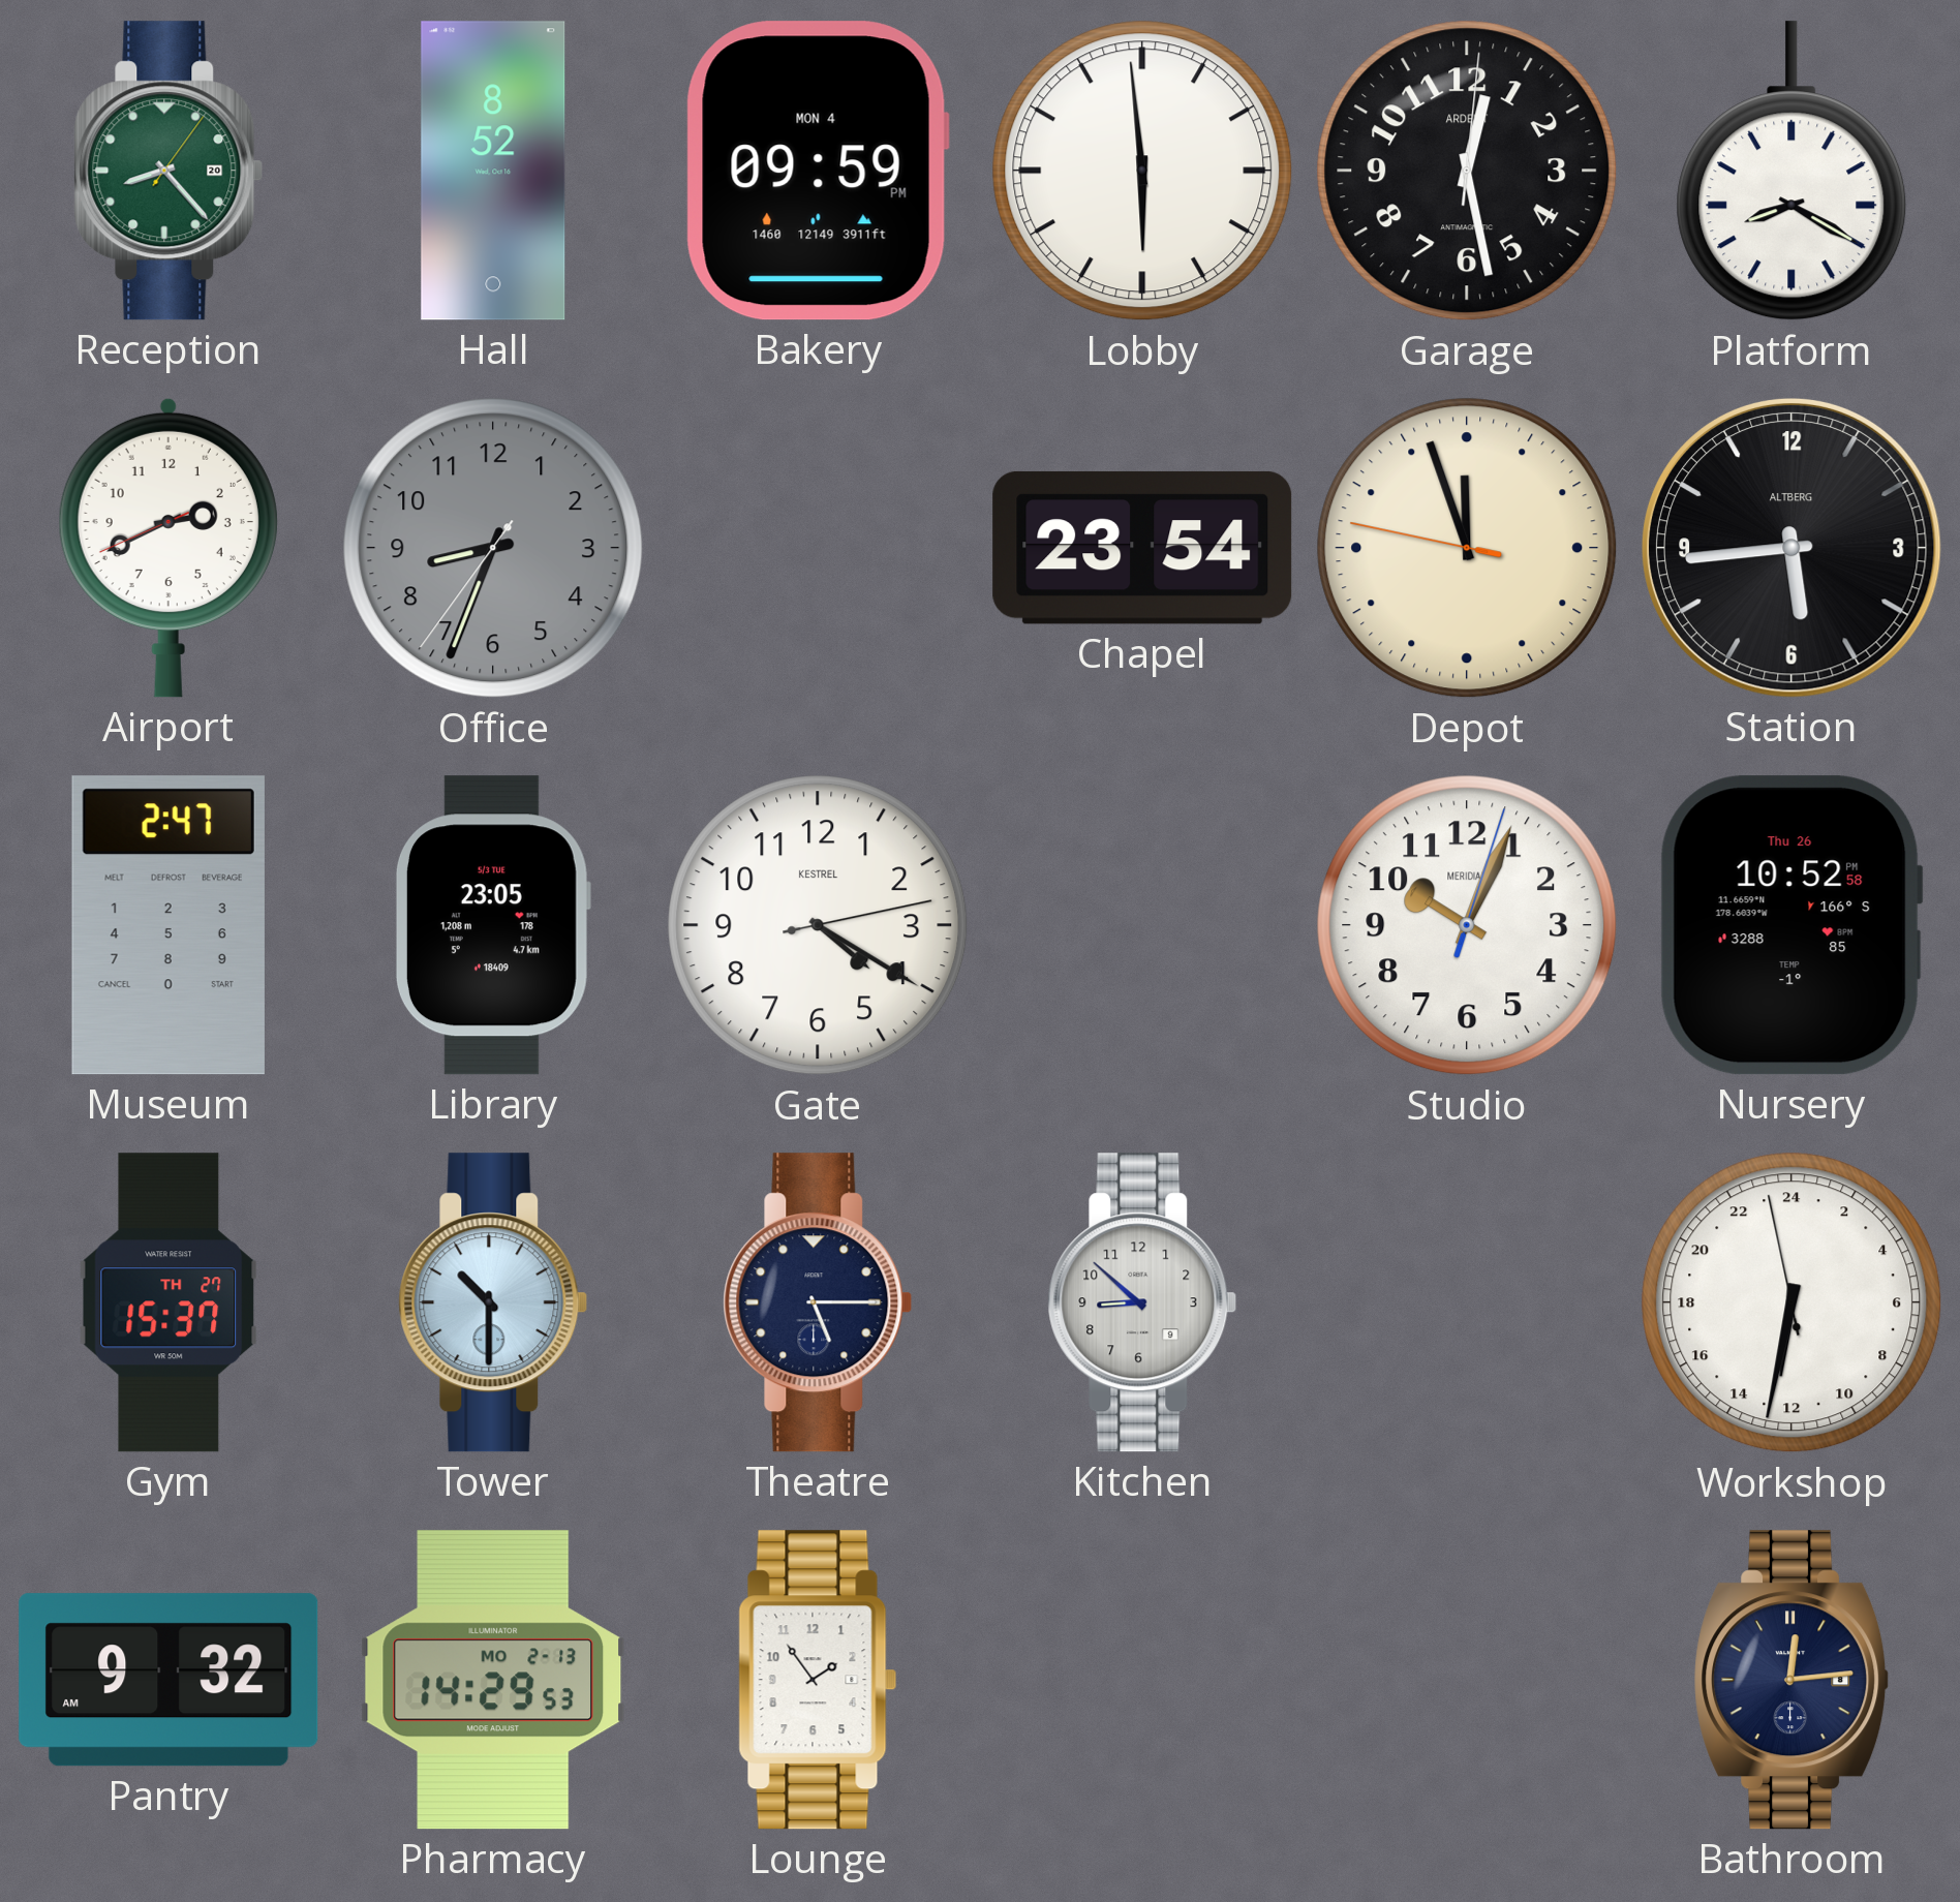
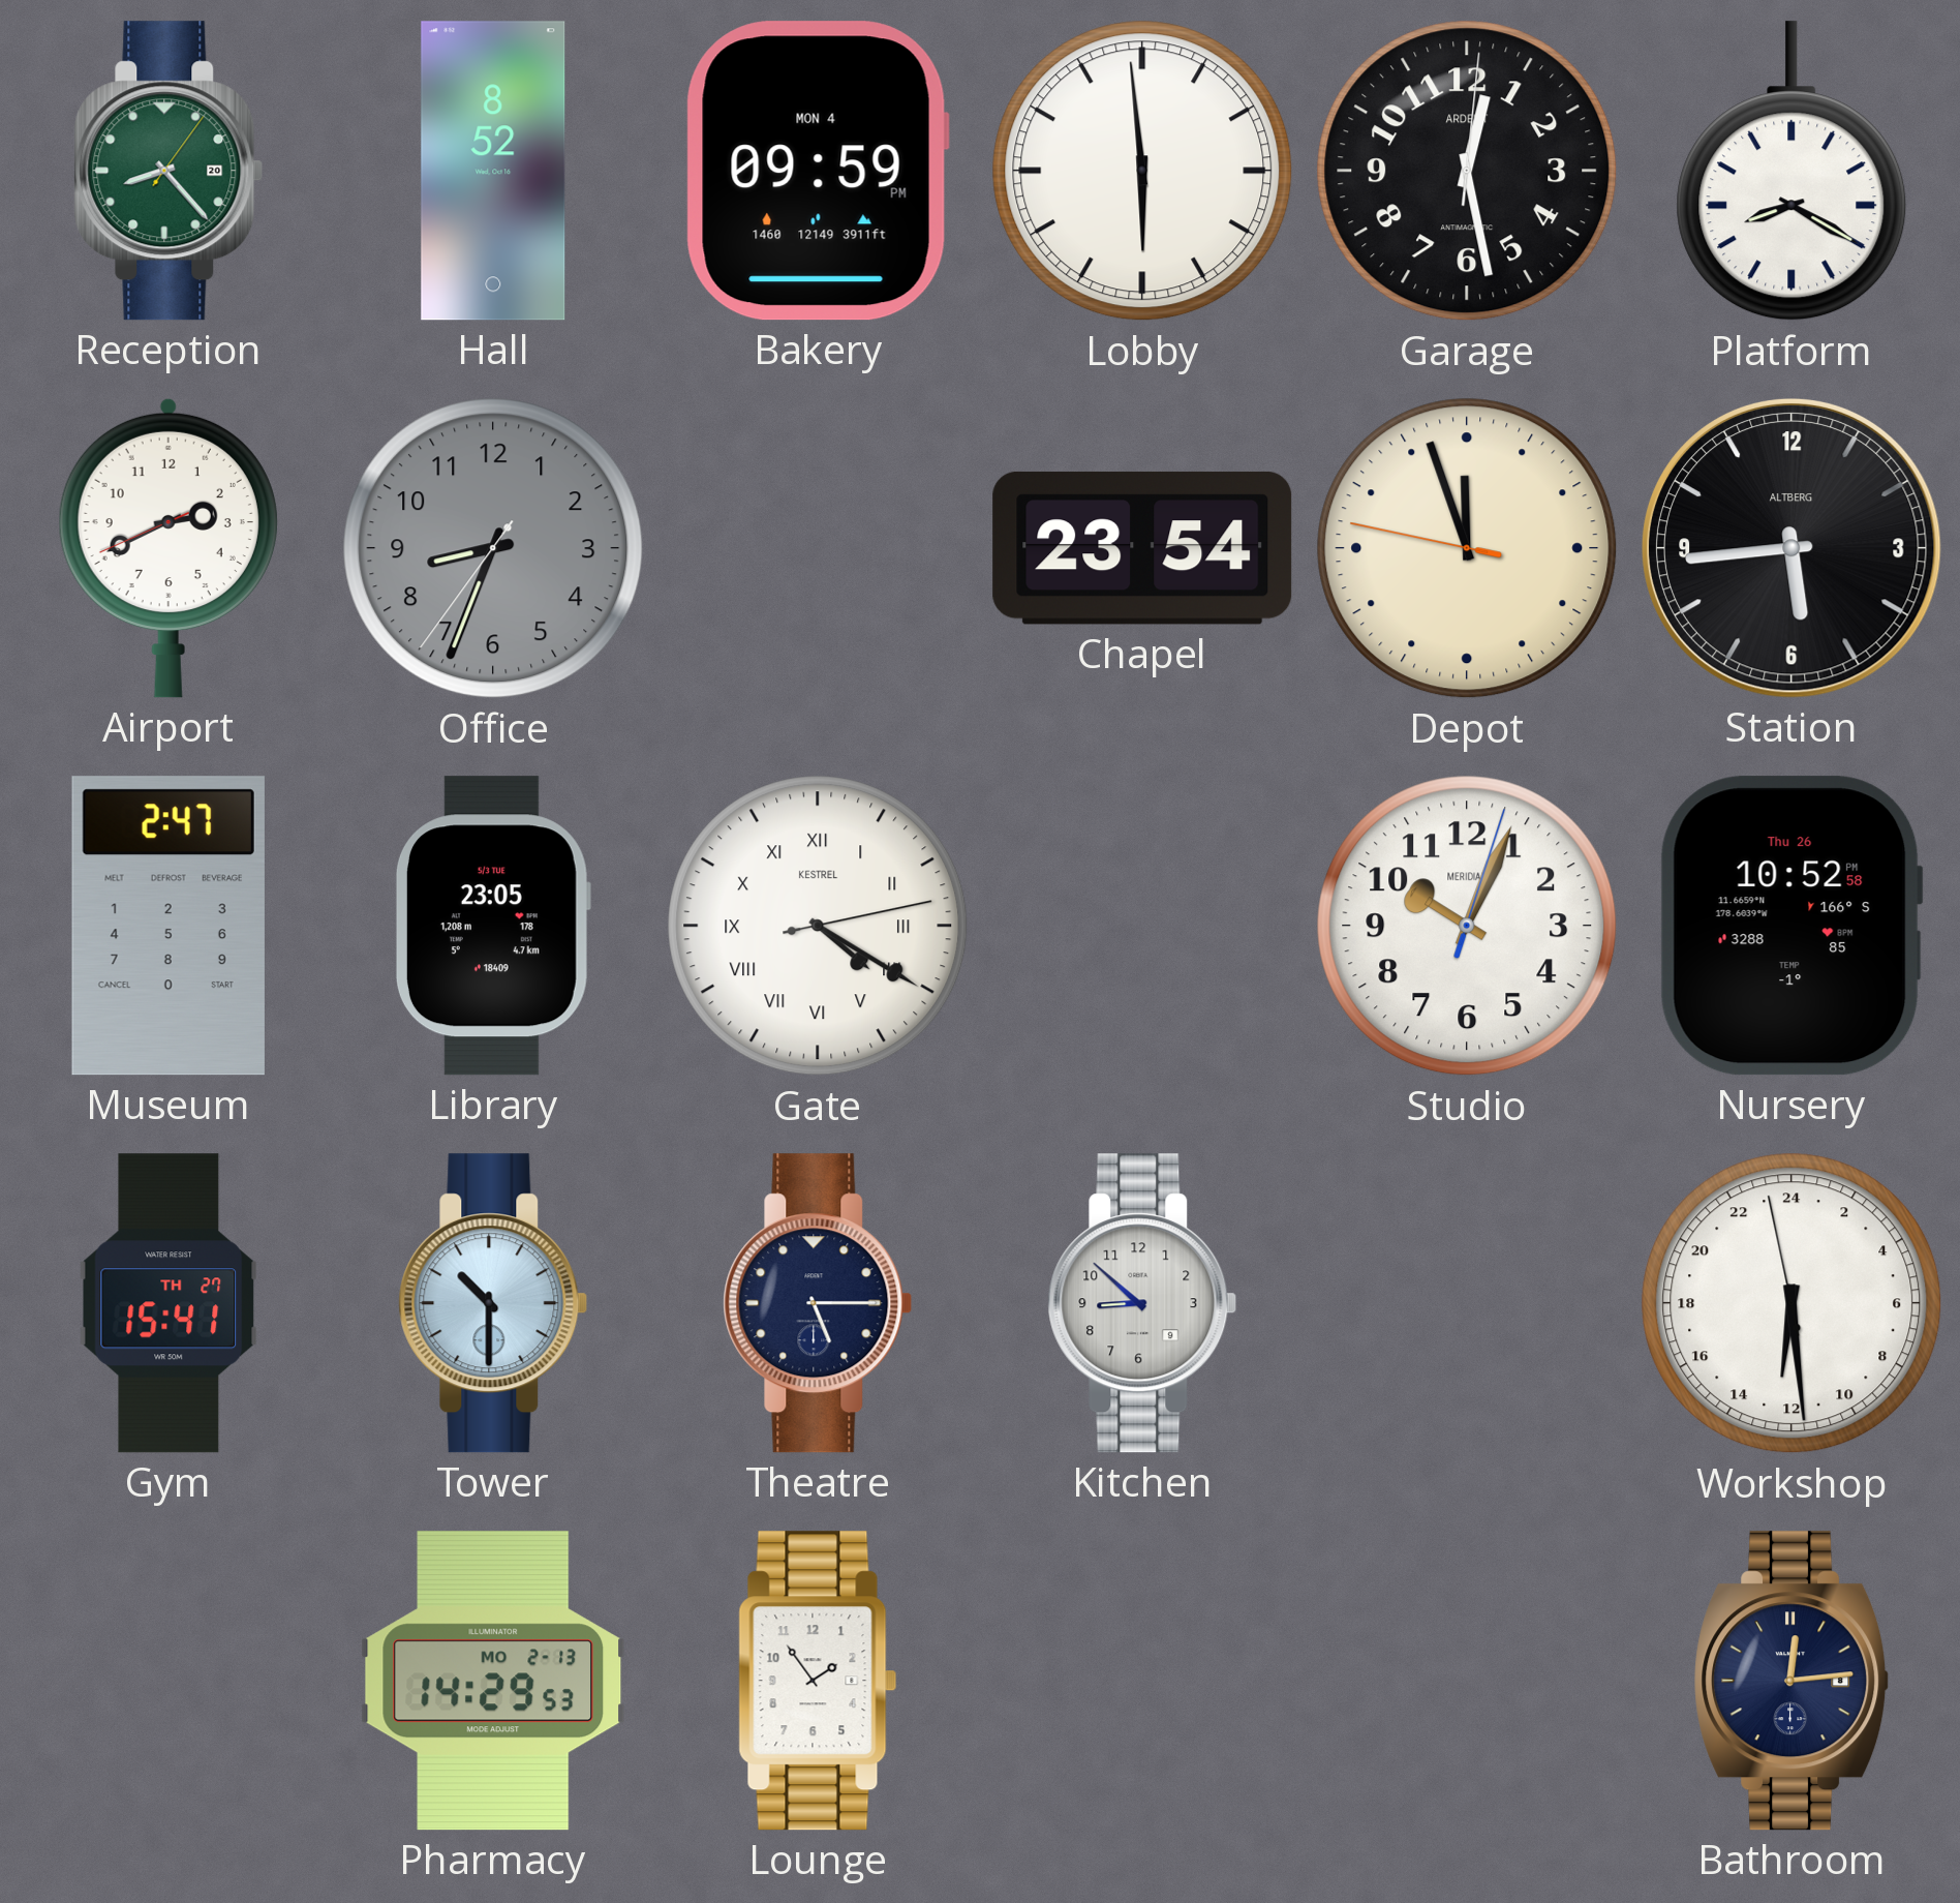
Gate numerals: Arabic -> Roman (818, 926)
Gym: 15:37 -> 15:41 (169, 1303)
Workshop: 12:31 -> 12:28 (1791, 1303)
Pantry: 9:32 -> none (169, 1680)
